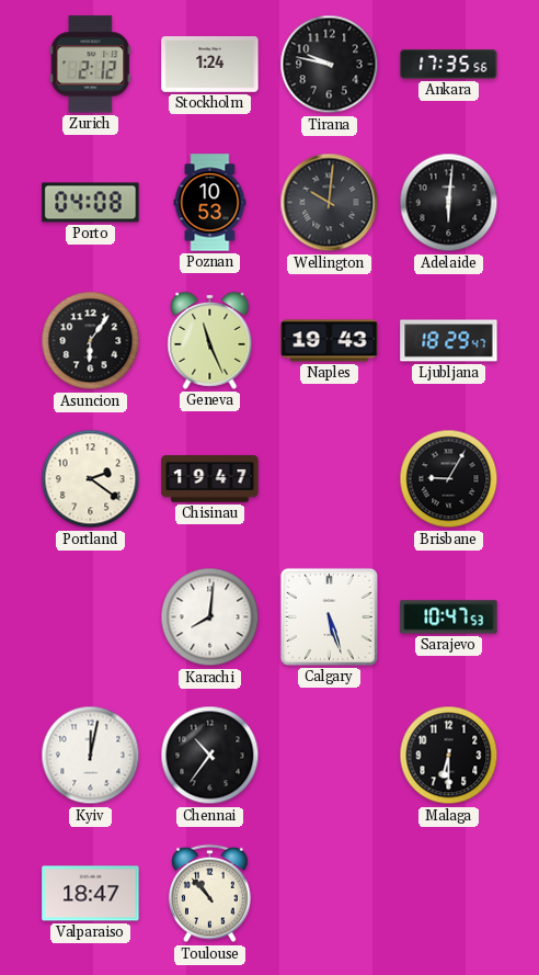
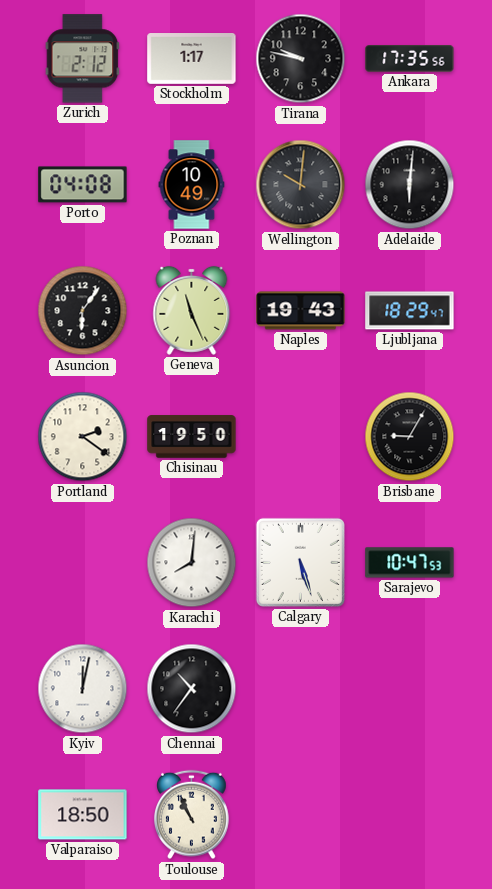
Stockholm: 1:24 -> 1:17 (192, 59)
Poznan: 10:53 -> 10:49 (192, 185)
Chisinau: 19:47 -> 19:50 (192, 437)
Malaga: 6:30 -> none (449, 756)
Valparaiso: 18:47 -> 18:50 (83, 815)
Toulouse: 10:53 -> 10:56 (192, 815)
